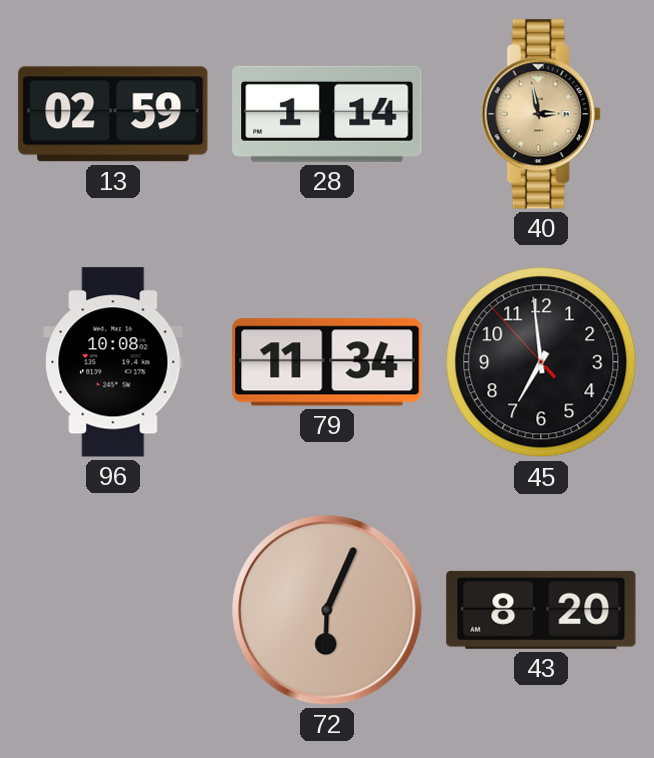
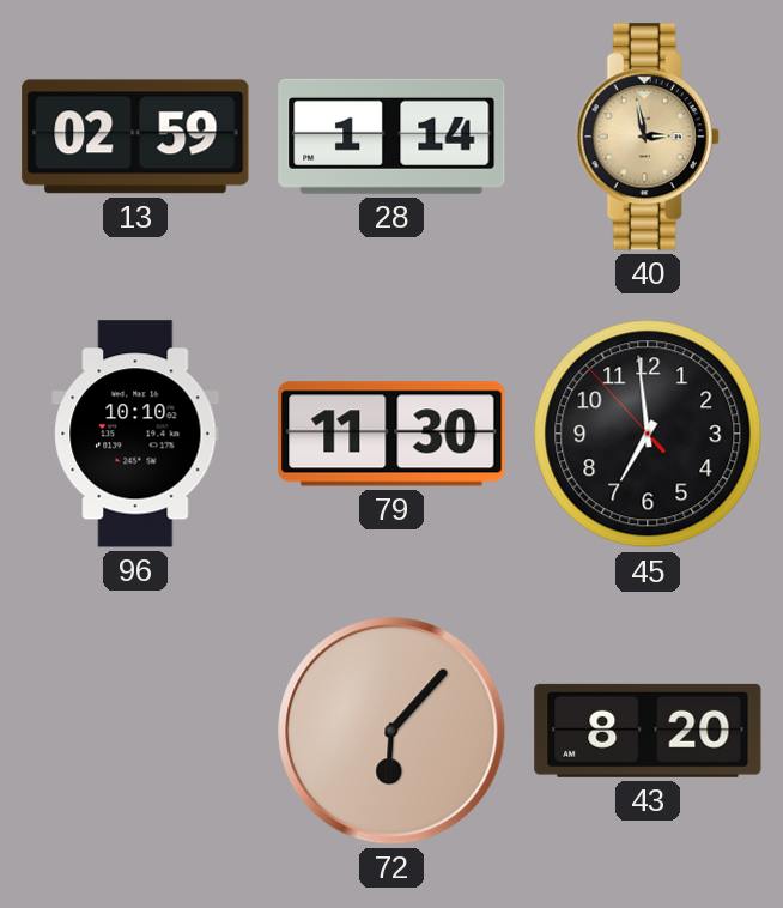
96: 10:08 -> 10:10 (135, 434)
79: 11:34 -> 11:30 (391, 434)
72: 6:04 -> 6:07 (391, 731)
